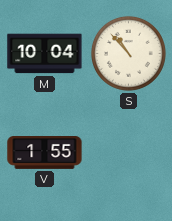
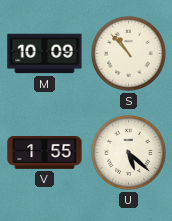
M: 10:04 -> 10:09 (45, 54)
U: none -> 5:22 (128, 152)
